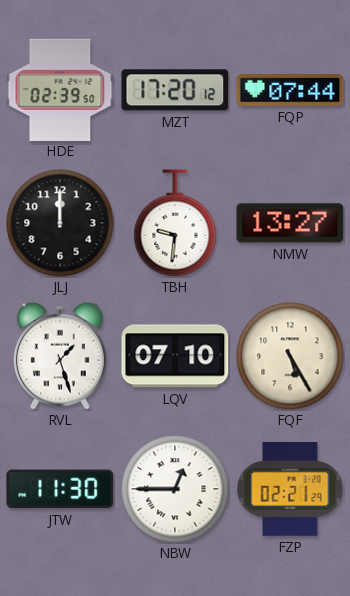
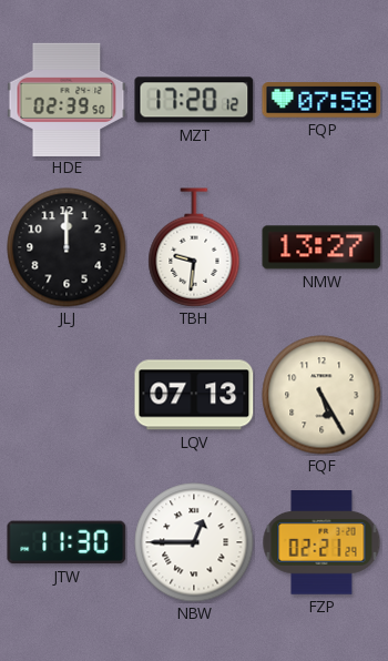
FQP: 07:44 -> 07:58 (321, 100)
RVL: 1:27 -> none (60, 356)
LQV: 07:10 -> 07:13 (194, 395)
